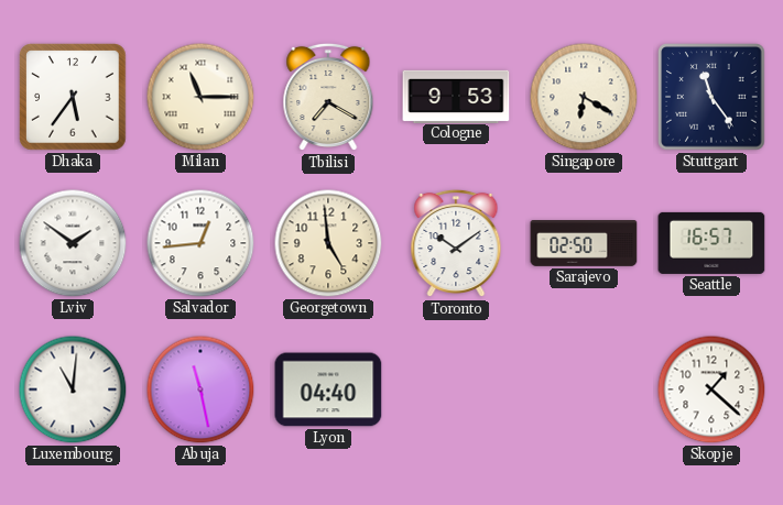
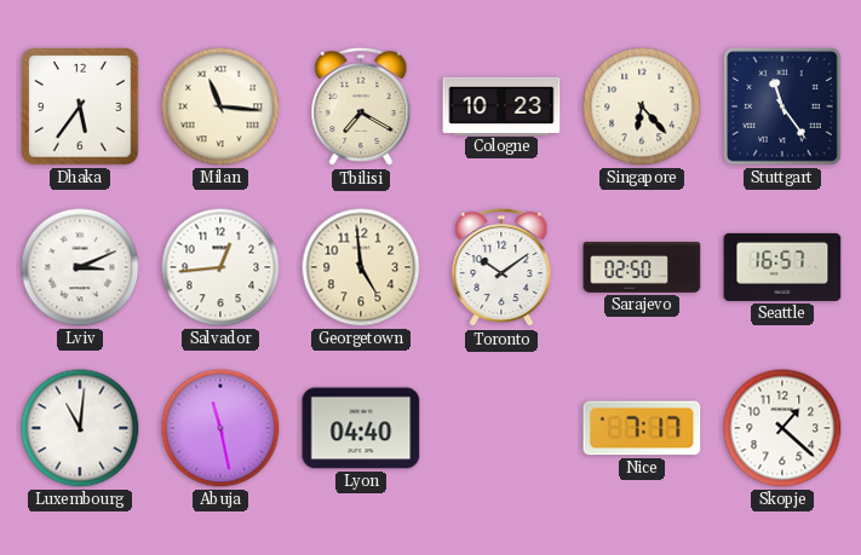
Milan: 11:15 -> 11:16 (220, 106)
Cologne: 9:53 -> 10:23 (501, 105)
Singapore: 6:20 -> 6:23 (642, 106)
Lviv: 1:51 -> 3:11 (80, 267)
Nice: none -> 7:17 (642, 428)
